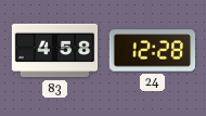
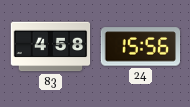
24: 12:28 -> 15:56 (141, 47)
